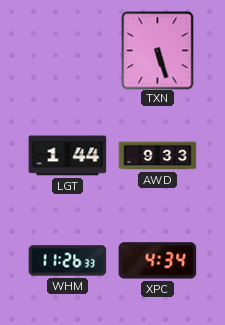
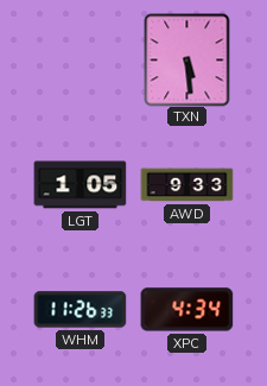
TXN: 5:27 -> 5:29 (187, 59)
LGT: 1:44 -> 1:05 (80, 185)
